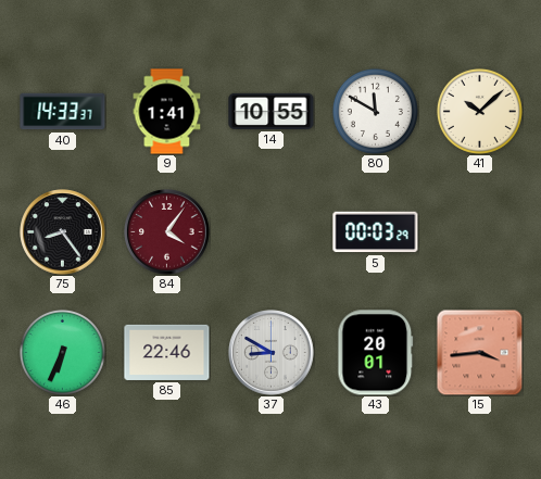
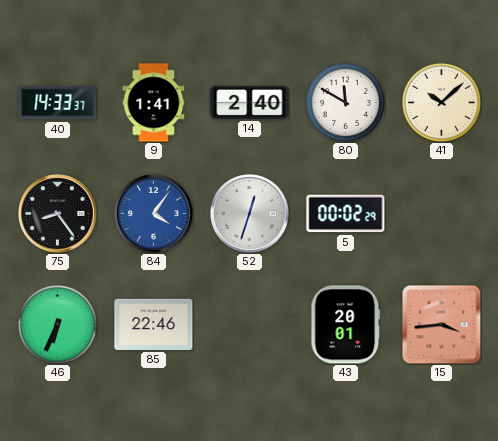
14: 10:55 -> 2:40 (250, 102)
84 dial: burgundy -> blue (154, 214)
52: none -> 12:33 (250, 214)
5: 00:03 -> 00:02 (346, 214)
37: 8:50 -> none (272, 353)
